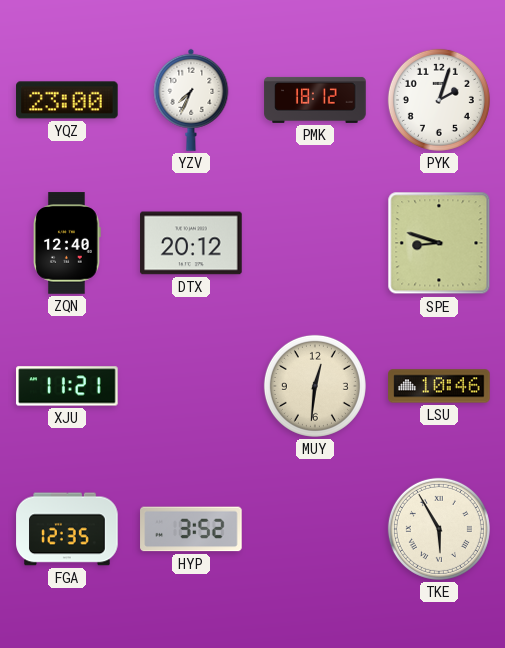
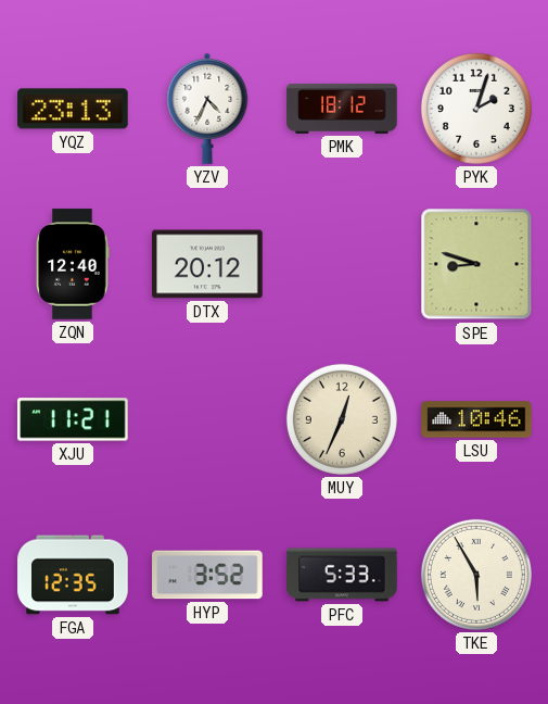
YQZ: 23:00 -> 23:13 (73, 109)
YZV: 7:34 -> 4:34 (207, 109)
MUY: 12:31 -> 12:34 (342, 419)
PFC: none -> 5:33 (342, 575)
